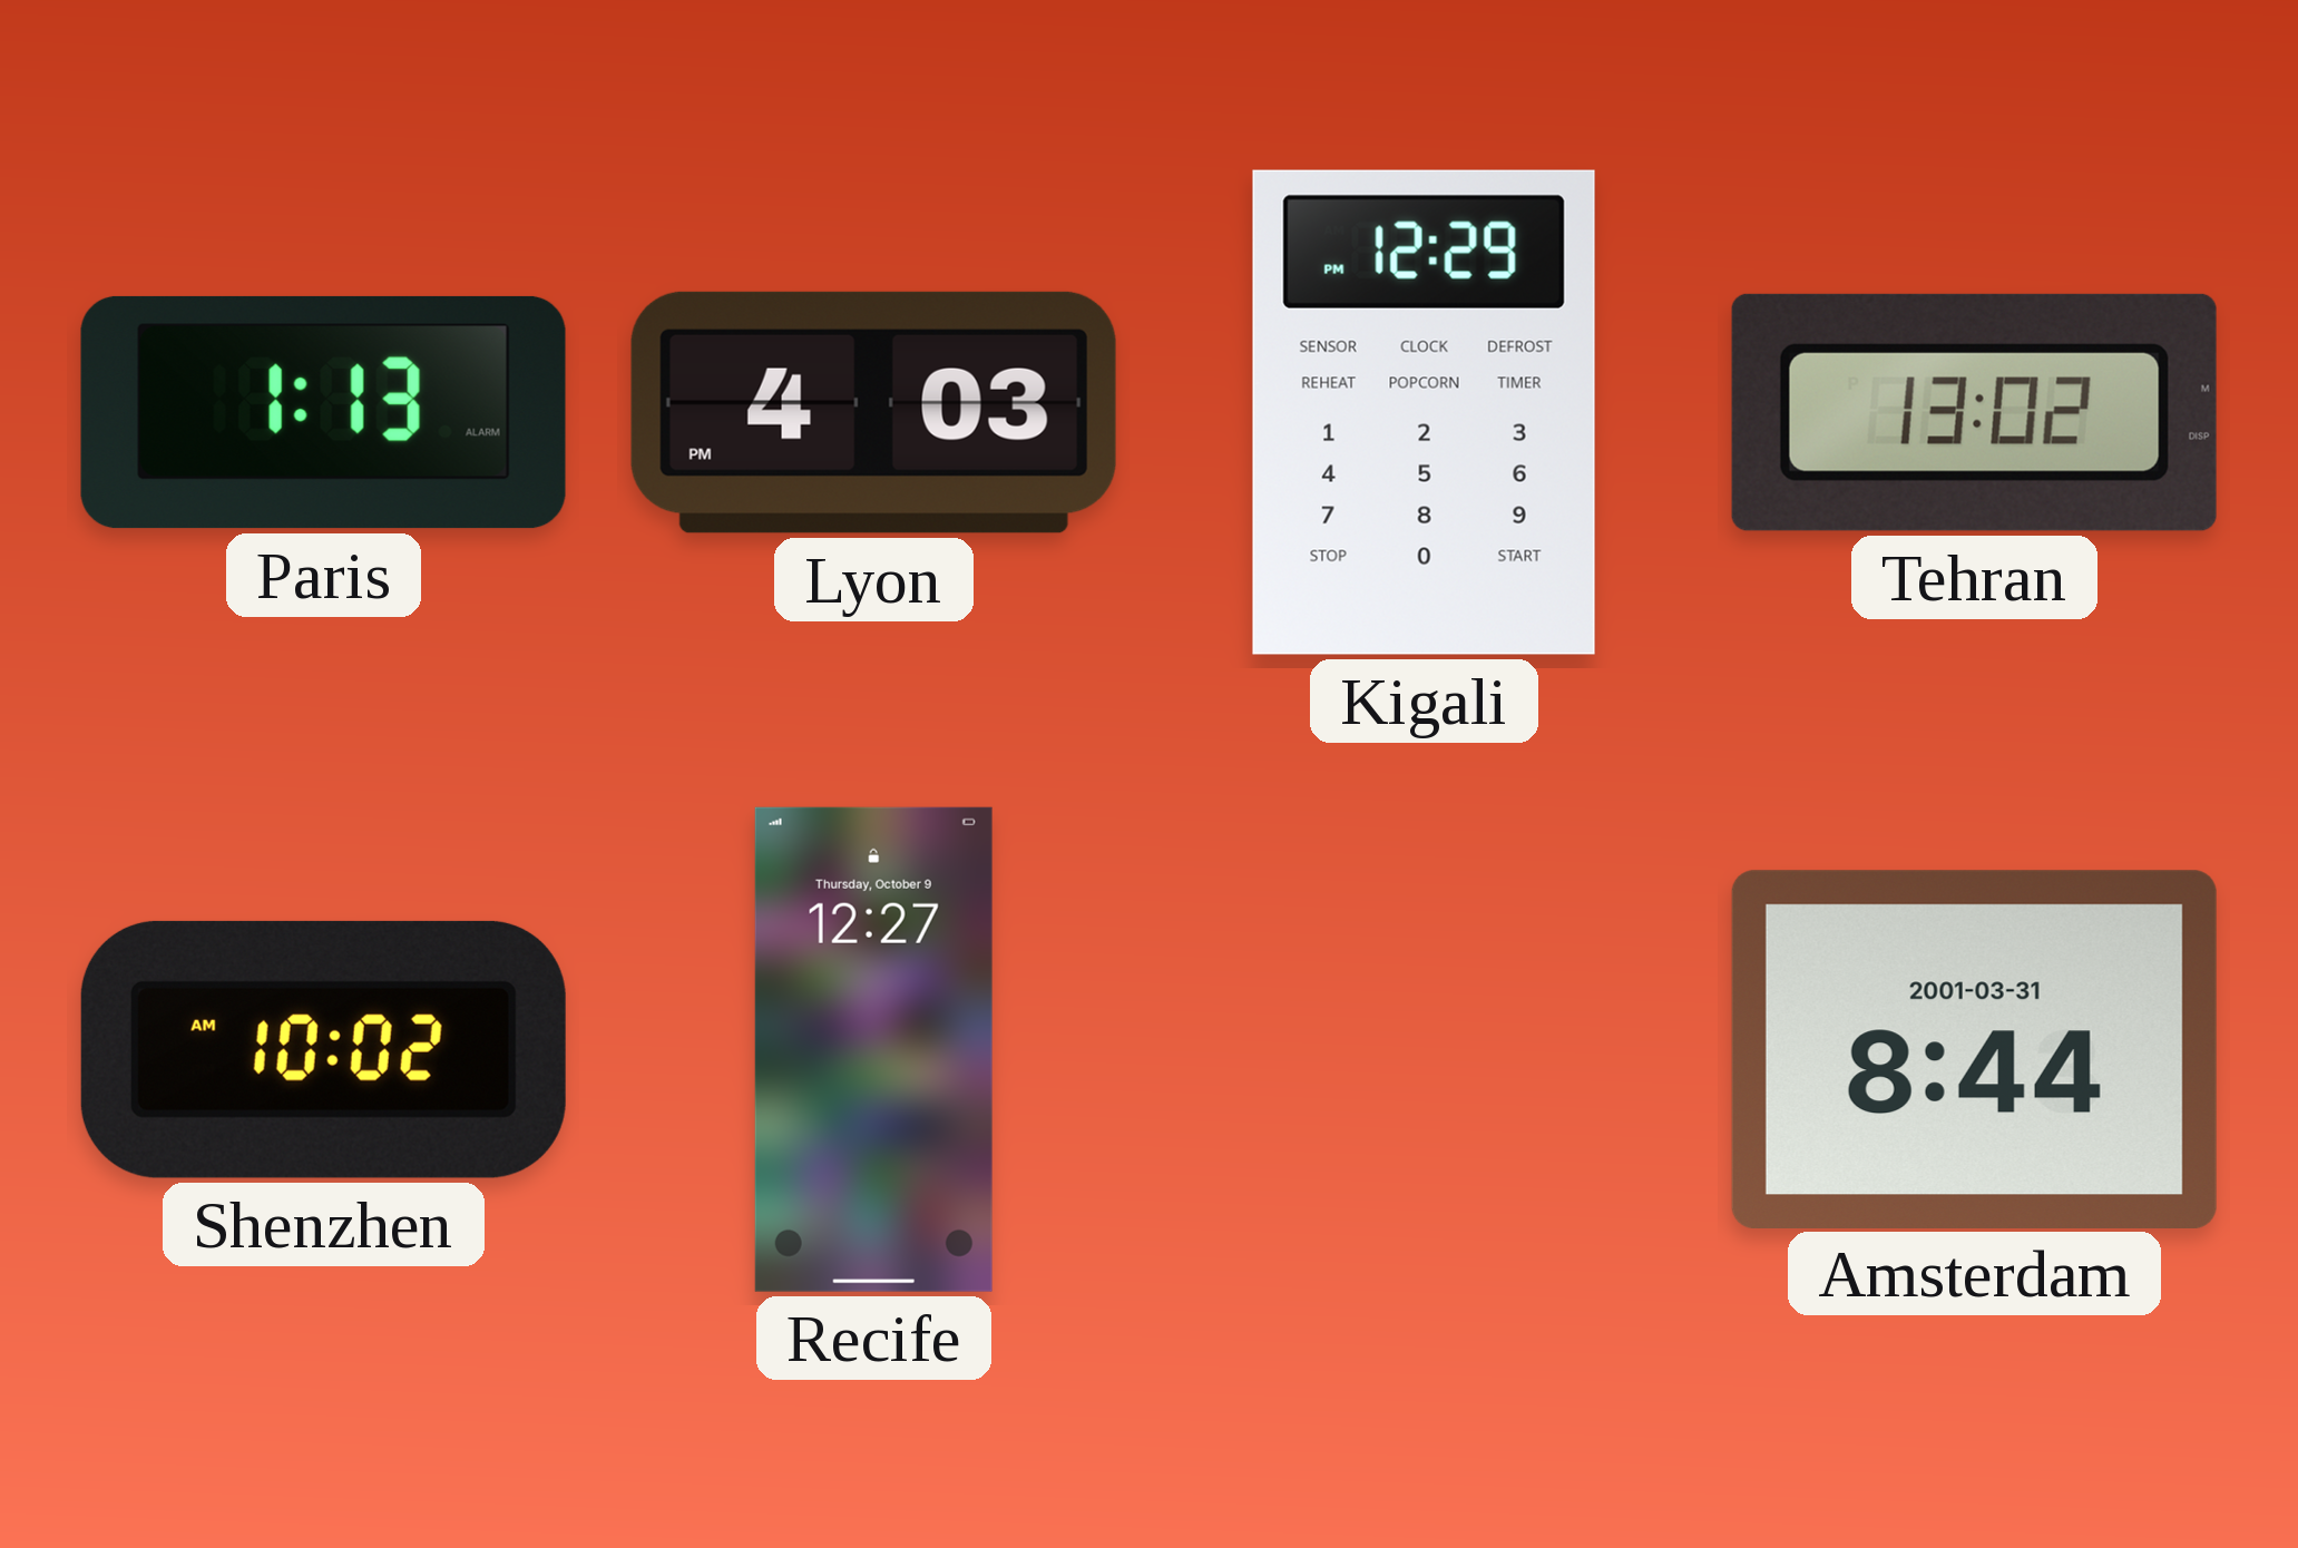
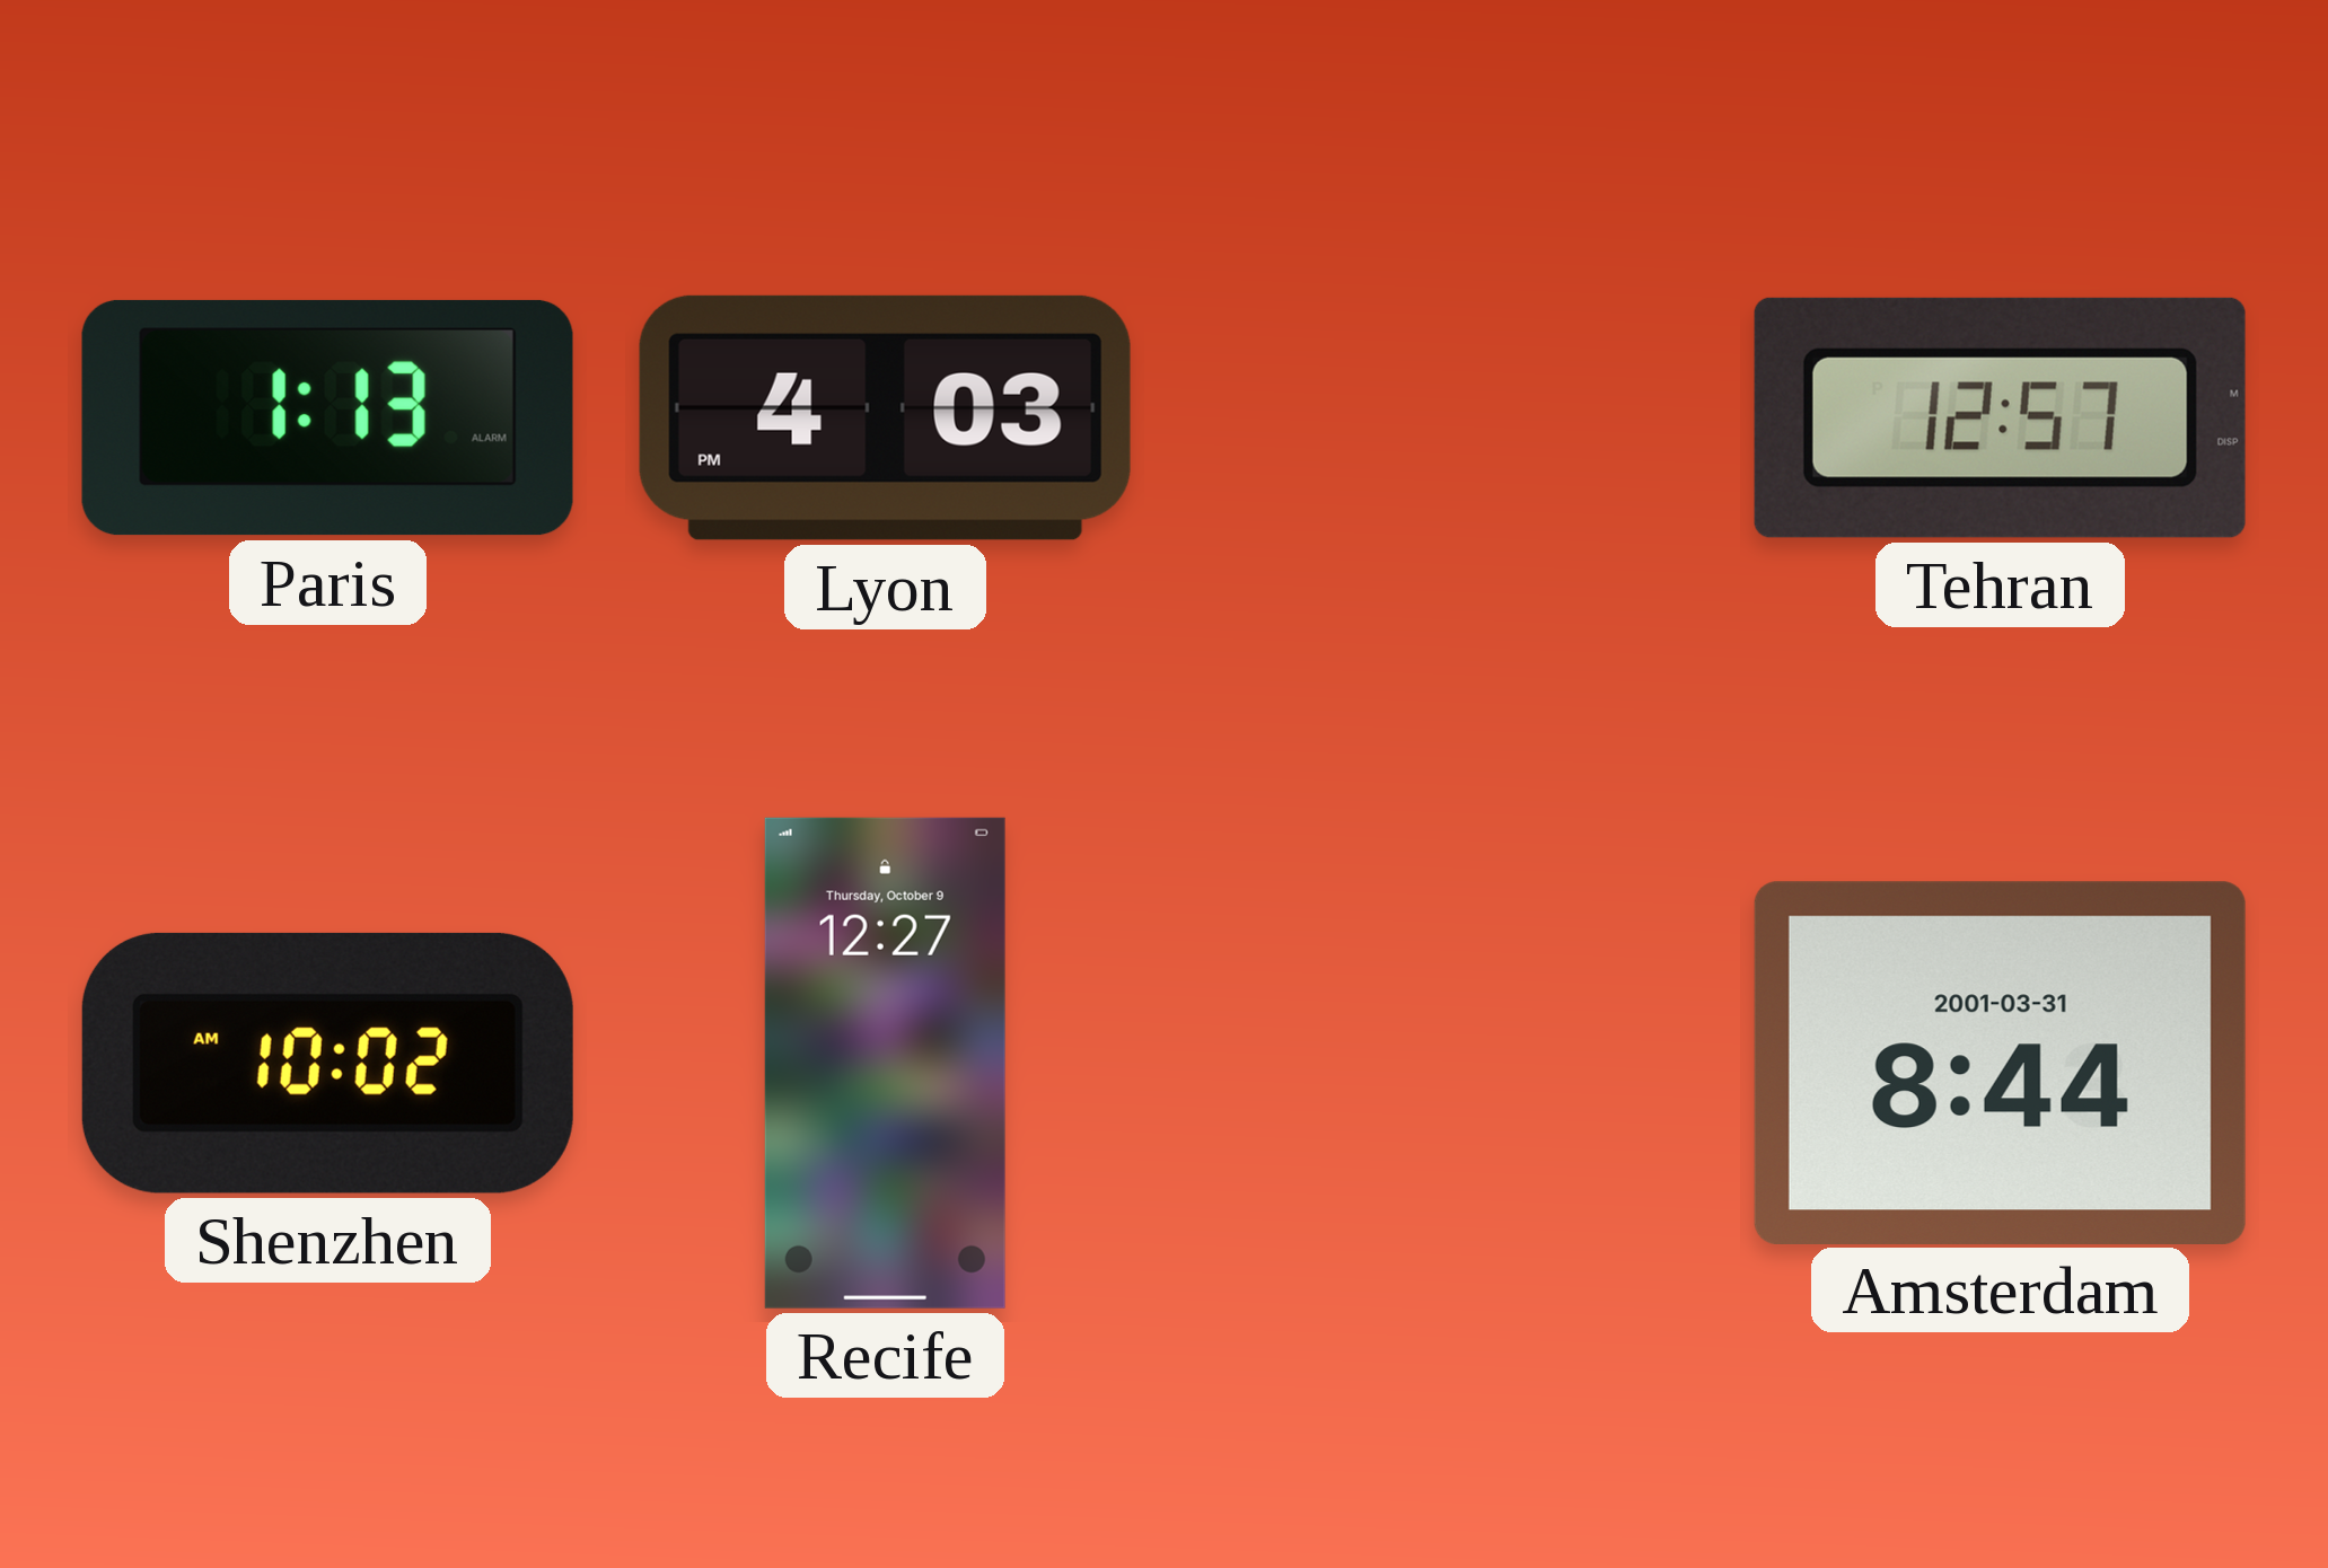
Kigali: 12:29 -> none (1424, 412)
Tehran: 13:02 -> 12:57 (2000, 417)
